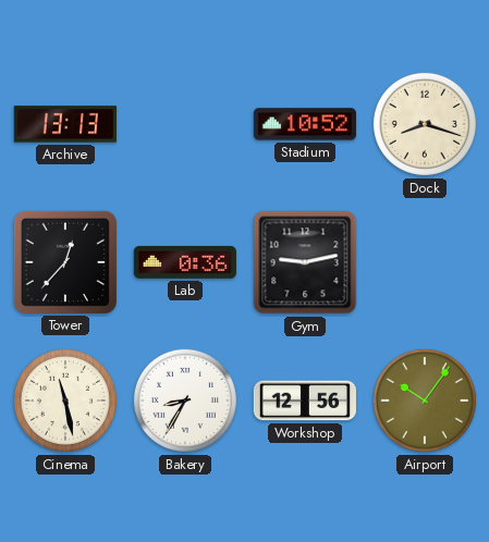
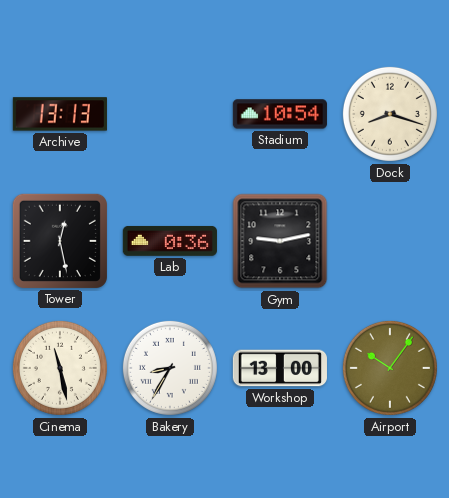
Stadium: 10:52 -> 10:54 (280, 114)
Tower: 12:37 -> 12:28 (60, 241)
Workshop: 12:56 -> 13:00 (280, 368)
